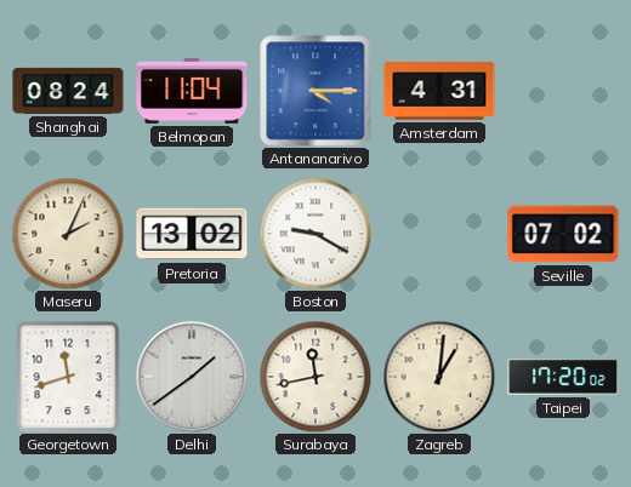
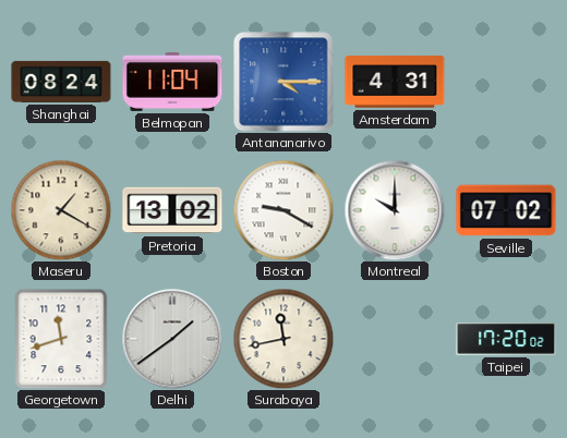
Maseru: 2:04 -> 1:20 (61, 210)
Montreal: none -> 10:00 (395, 210)
Zagreb: 1:01 -> none (439, 377)
